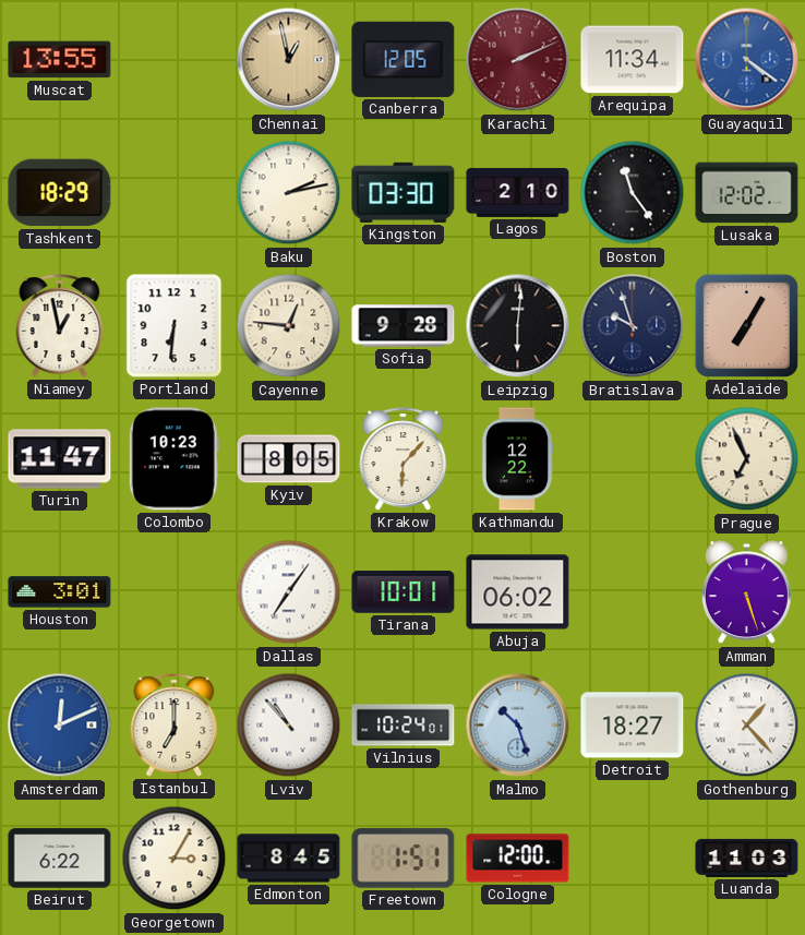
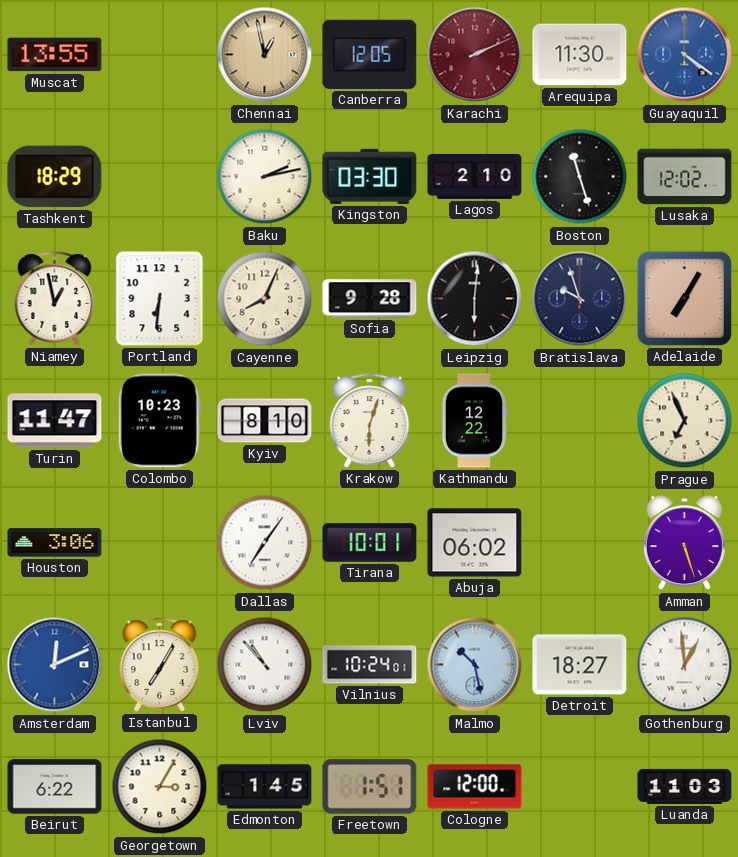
Arequipa: 11:34 -> 11:30 (580, 55)
Boston: 11:24 -> 11:27 (580, 177)
Cayenne: 12:46 -> 8:04 (265, 299)
Kyiv: 8:05 -> 8:10 (265, 421)
Krakow: 6:07 -> 6:03 (370, 421)
Houston: 3:01 -> 3:06 (55, 543)
Istanbul: 7:00 -> 7:05 (160, 665)
Malmo: 10:27 -> 10:28 (475, 665)
Gothenburg: 1:23 -> 12:59 (685, 665)
Edmonton: 8:45 -> 1:45 (265, 787)
